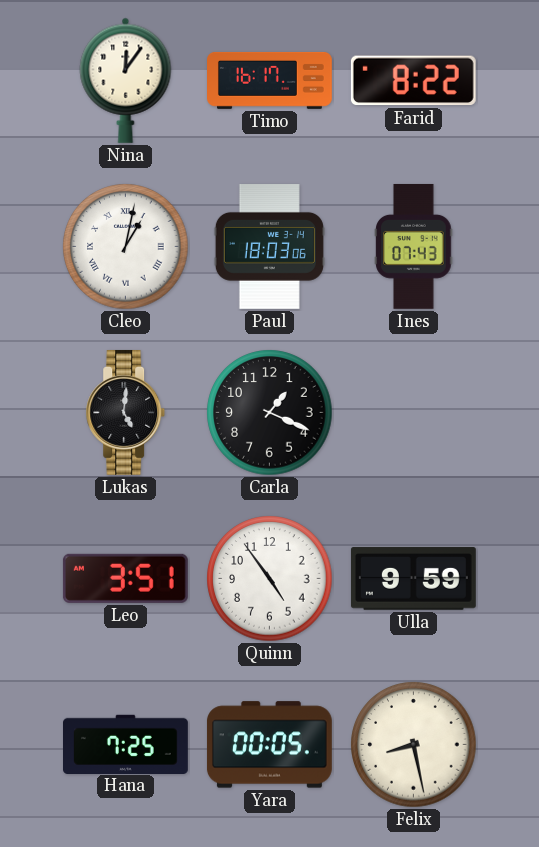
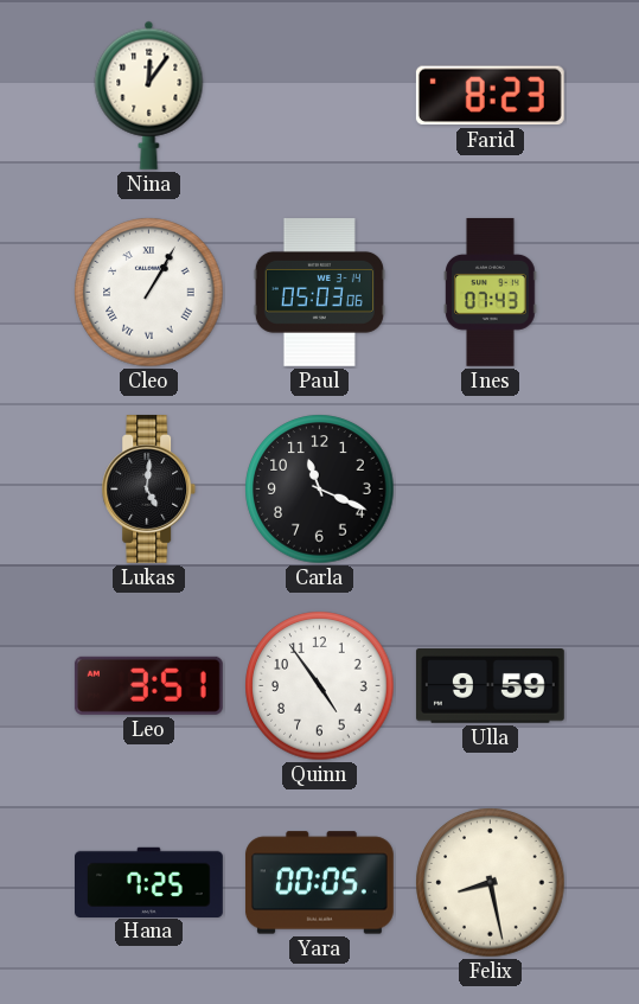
Timo: 16:17 -> none (270, 80)
Farid: 8:22 -> 8:23 (490, 96)
Cleo: 1:02 -> 1:05 (149, 293)
Paul: 18:03 -> 05:03 (319, 293)
Carla: 1:19 -> 11:19 (320, 490)
